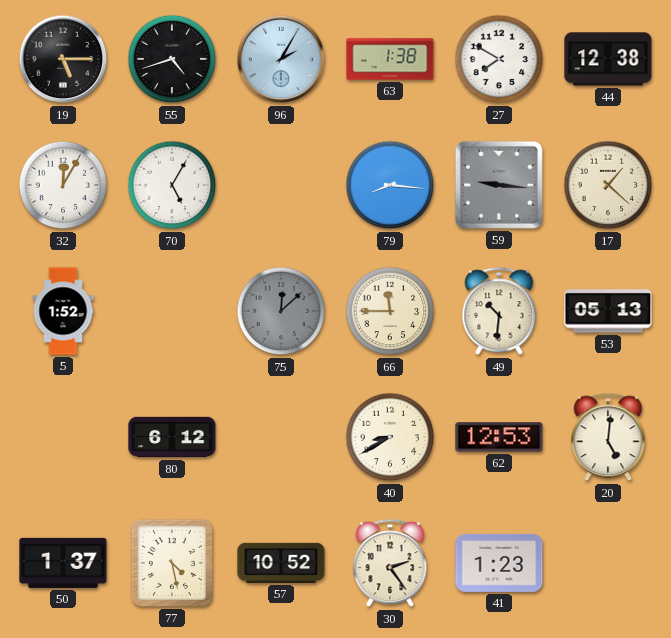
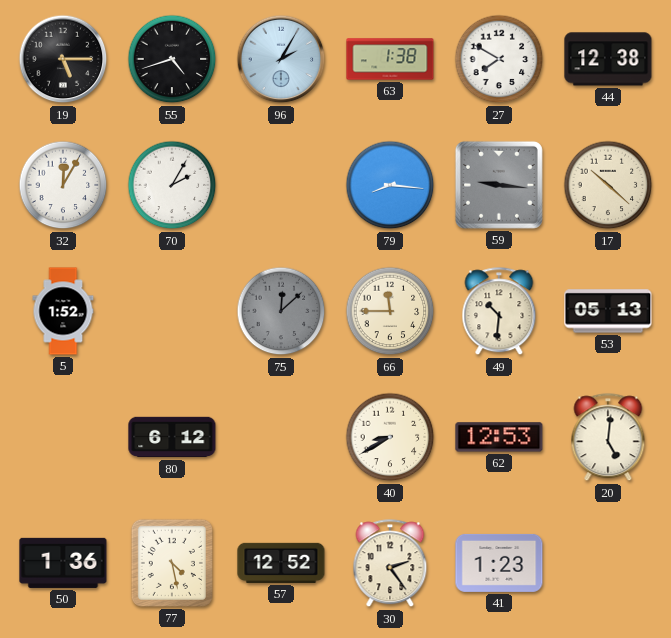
70: 5:05 -> 2:05 (172, 185)
17: 1:22 -> 10:22 (608, 185)
50: 1:37 -> 1:36 (63, 563)
57: 10:52 -> 12:52 (281, 563)
